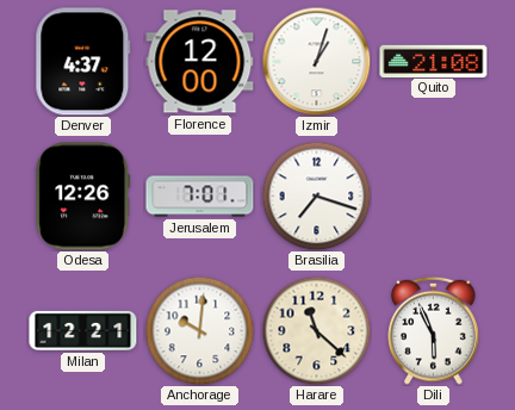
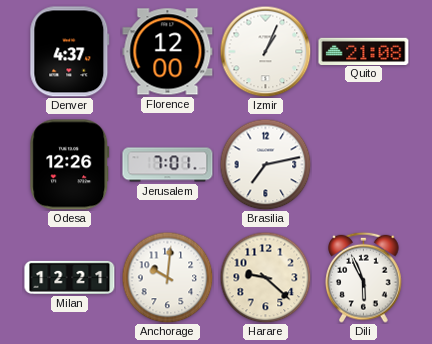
Izmir: 1:03 -> 1:04 (265, 51)
Brasilia: 7:18 -> 7:13 (265, 164)
Harare: 11:22 -> 9:22 (265, 277)
